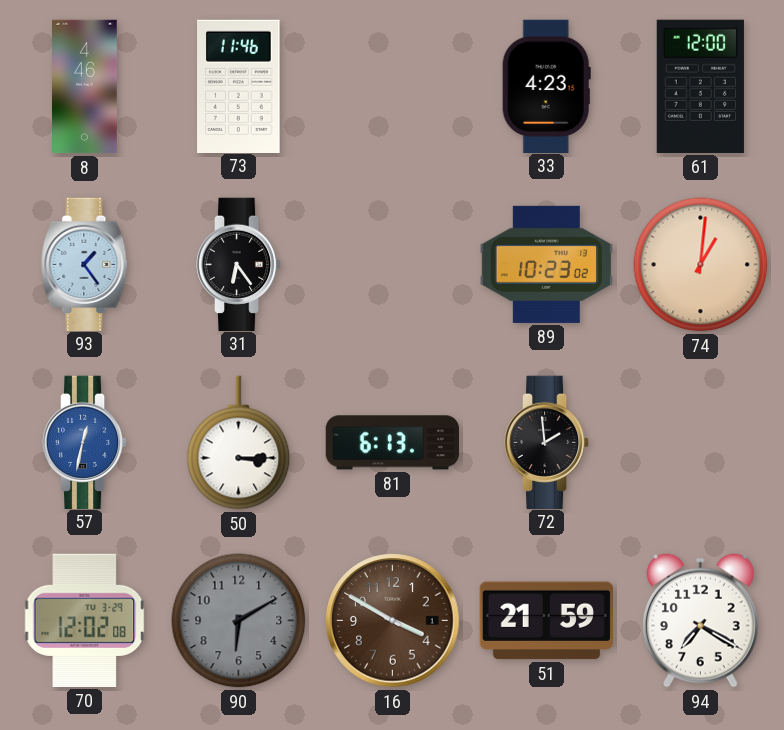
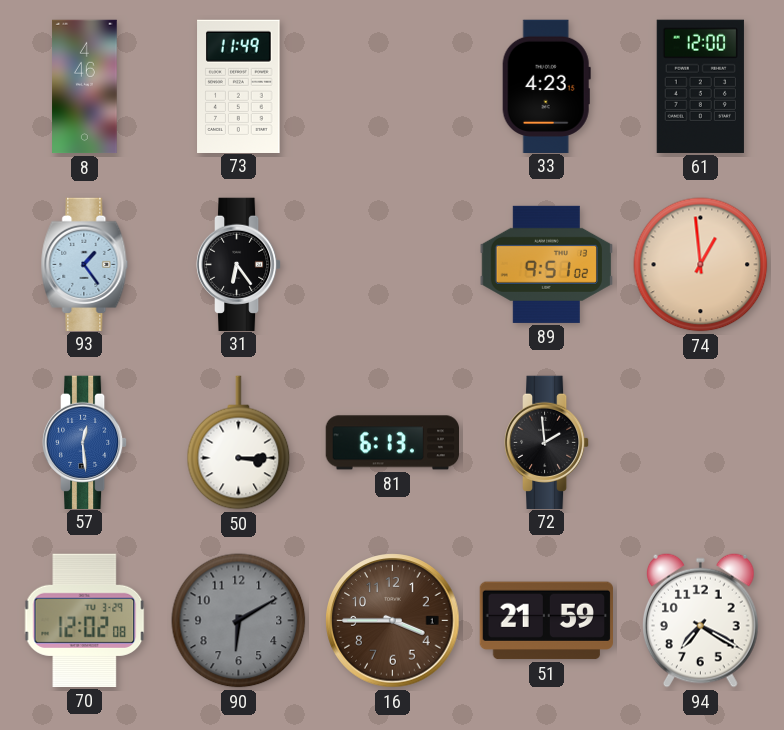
73: 11:46 -> 11:49 (239, 86)
89: 10:23 -> 9:51 (546, 264)
74: 1:01 -> 12:59 (701, 265)
57: 12:32 -> 12:29 (85, 442)
16: 3:50 -> 3:45 (393, 621)
